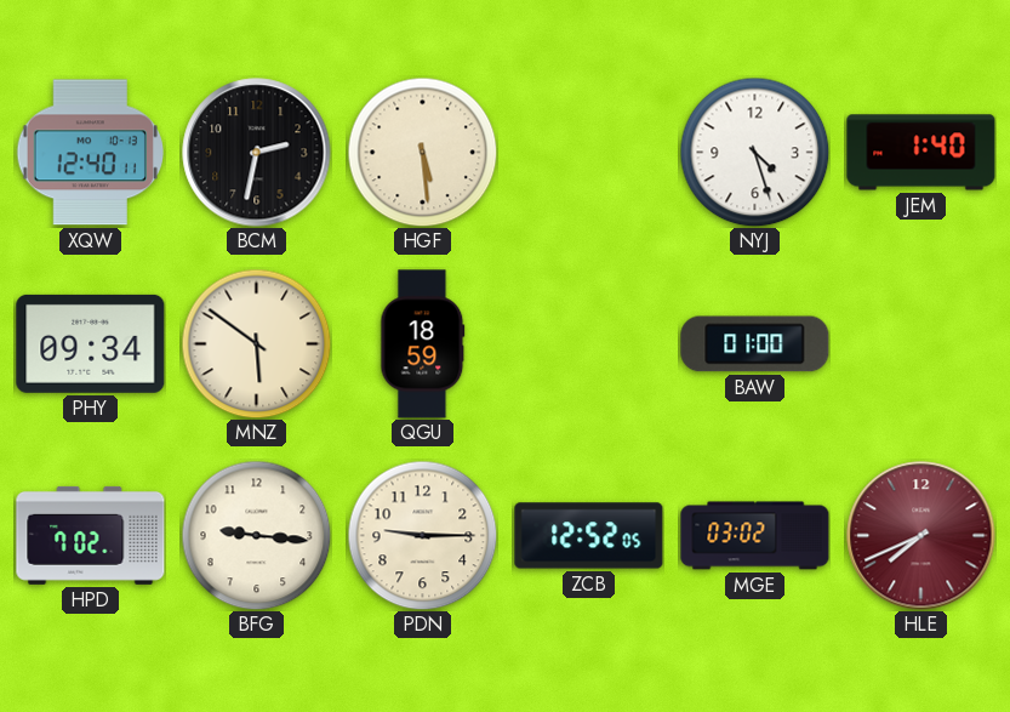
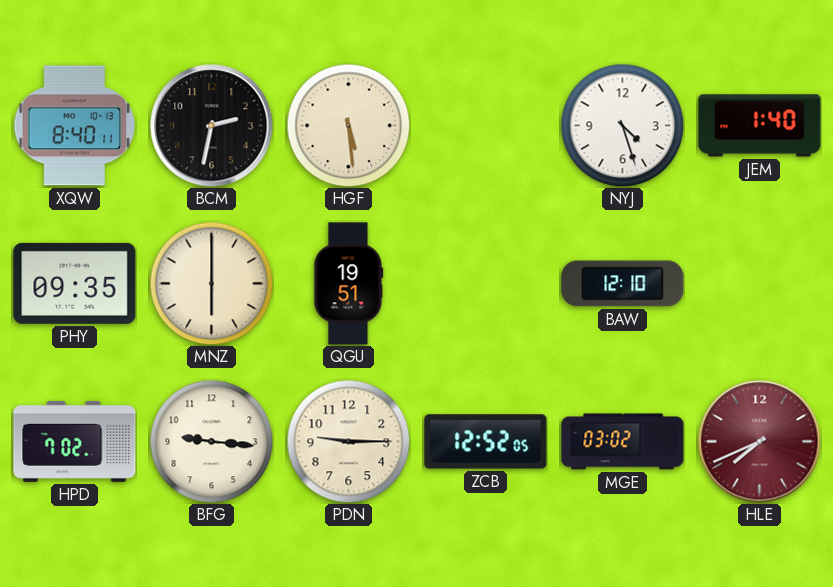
XQW: 12:40 -> 8:40 (74, 126)
PHY: 09:34 -> 09:35 (75, 283)
MNZ: 5:51 -> 6:00 (211, 283)
QGU: 18:59 -> 19:51 (349, 284)
BAW: 01:00 -> 12:10 (623, 284)
